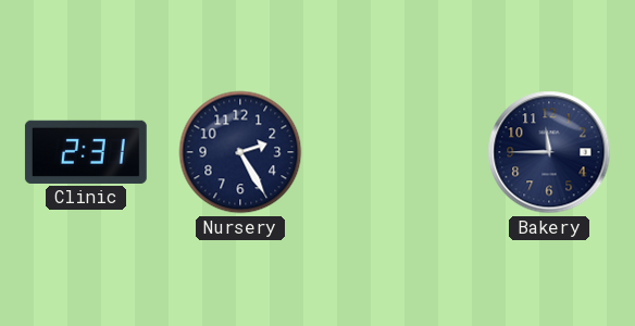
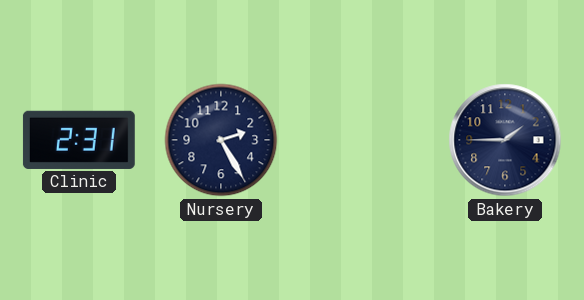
Bakery: 11:45 -> 1:45 (505, 140)
